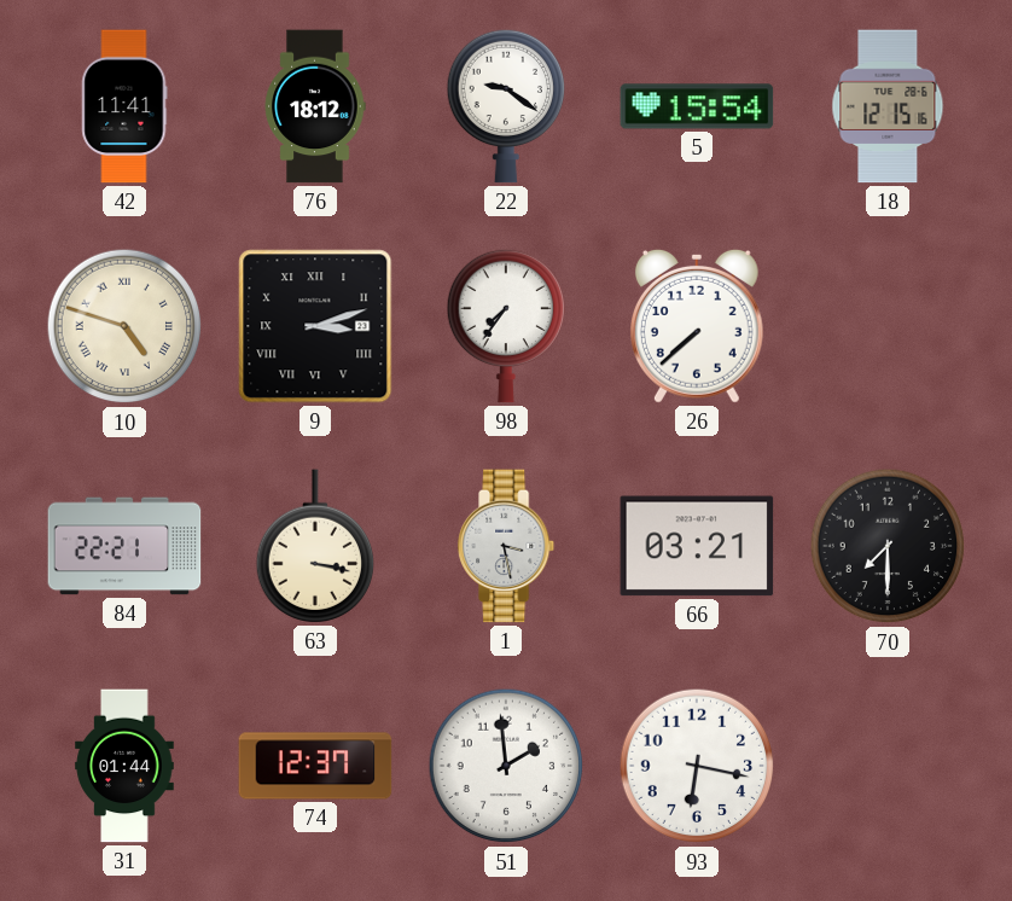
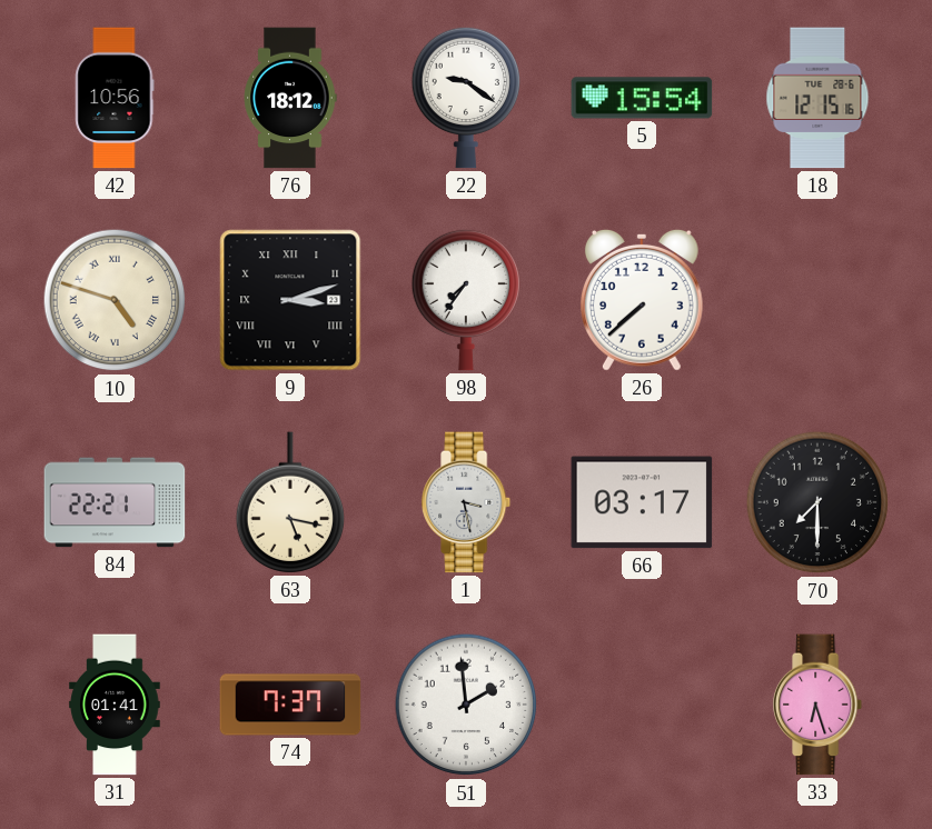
42: 11:41 -> 10:56 (115, 98)
63: 3:17 -> 5:17 (289, 502)
66: 03:21 -> 03:17 (642, 502)
31: 01:44 -> 01:41 (115, 705)
74: 12:37 -> 7:37 (290, 705)
93: 6:17 -> none (697, 766)
33: none -> 6:27 (819, 705)
